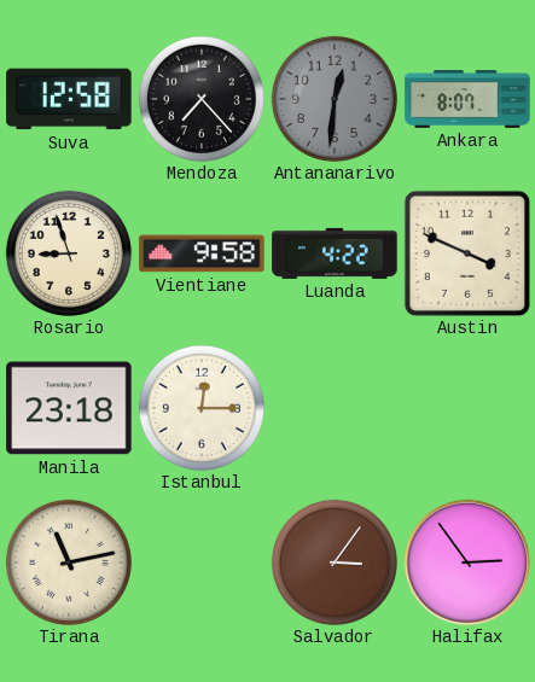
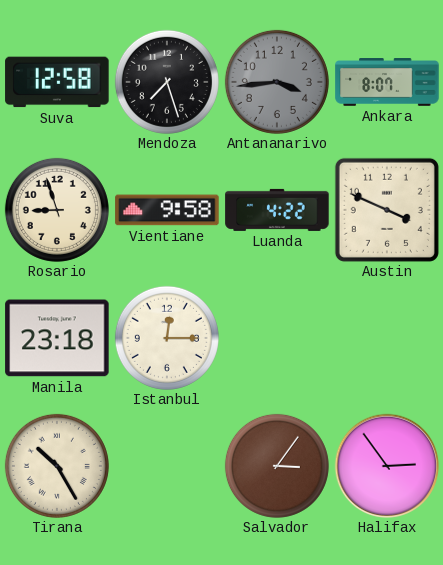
Mendoza: 7:23 -> 7:27 (167, 82)
Antananarivo: 12:31 -> 3:44 (277, 82)
Tirana: 11:13 -> 10:25 (57, 466)
